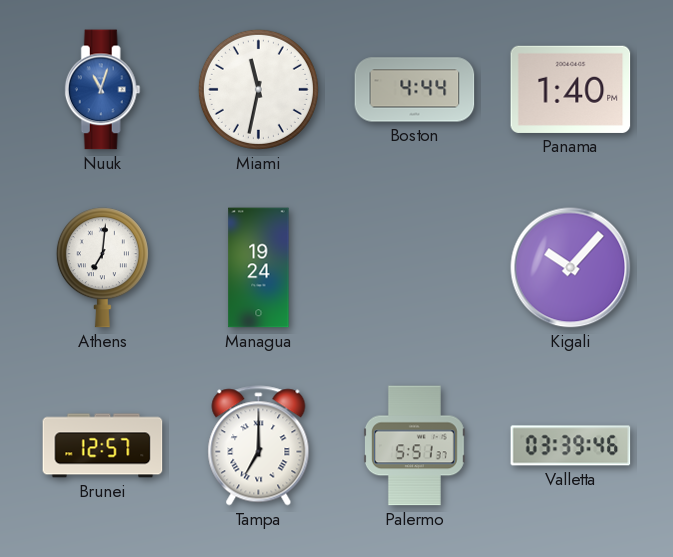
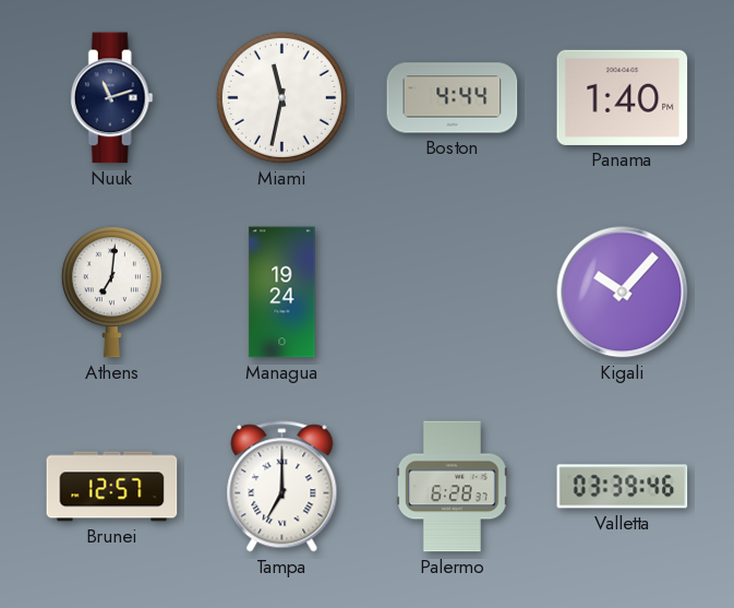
Nuuk: 11:03 -> 11:12 (111, 98)
Nuuk dial: blue -> navy (111, 98)
Palermo: 5:51 -> 6:28 (452, 487)
